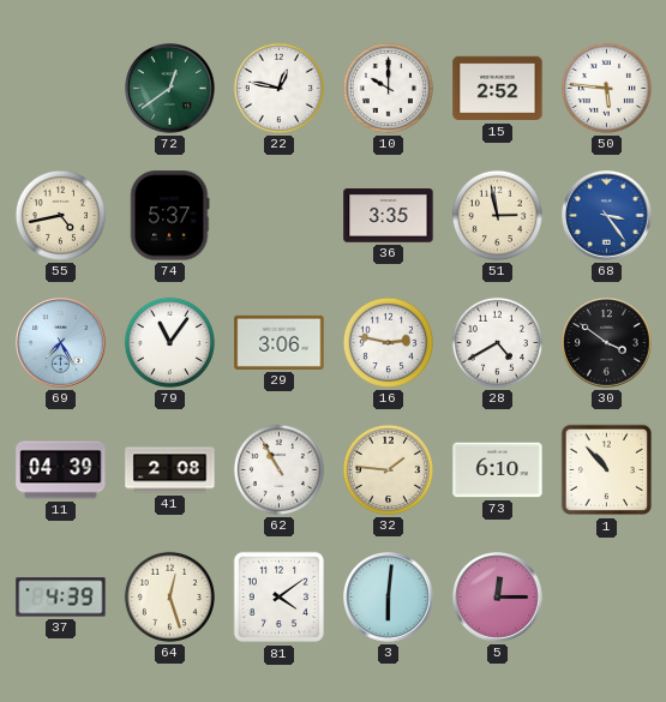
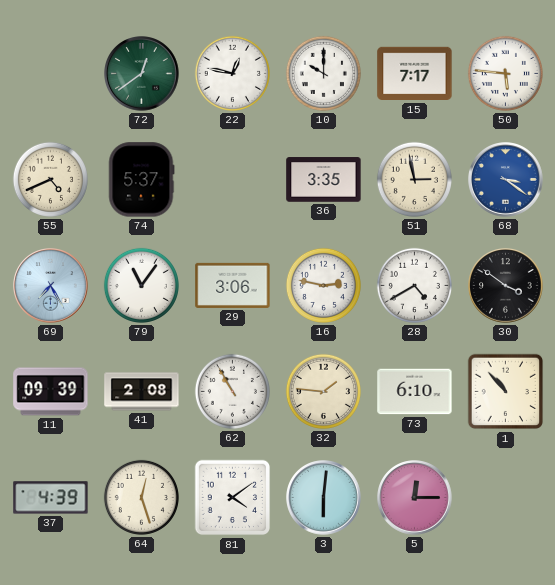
15: 2:52 -> 7:17 (415, 74)
55: 4:43 -> 4:41 (50, 179)
68: 3:24 -> 3:21 (506, 180)
11: 04:39 -> 09:39 (51, 392)
